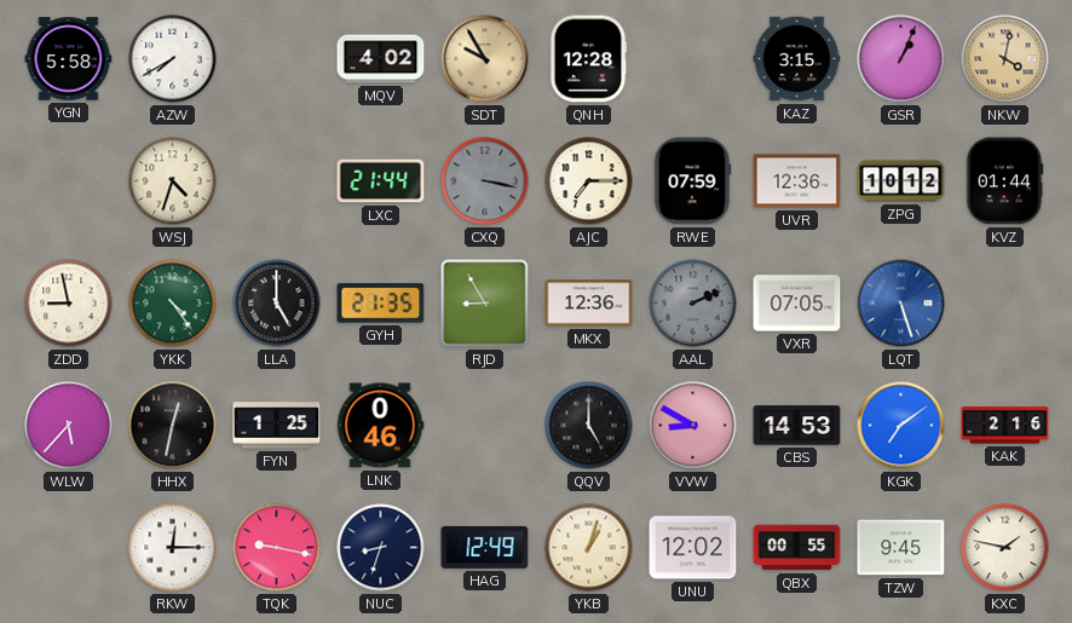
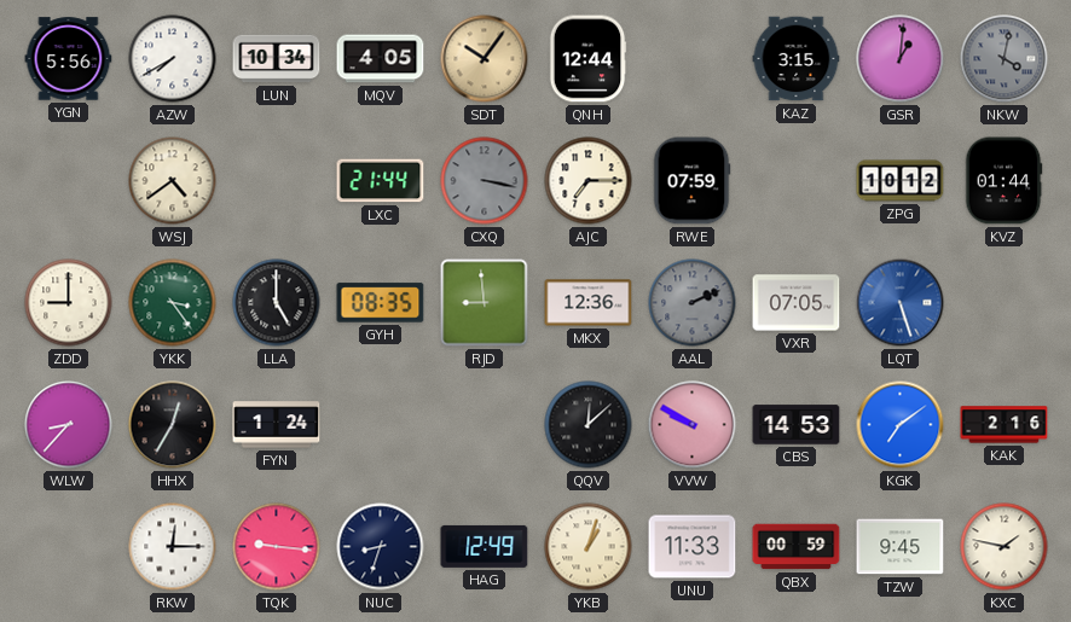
YGN: 5:58 -> 5:56 (69, 59)
LUN: none -> 10:34 (277, 59)
MQV: 4:02 -> 4:05 (381, 59)
SDT: 9:55 -> 10:06 (485, 59)
QNH: 12:28 -> 12:44 (587, 59)
GSR: 1:04 -> 1:01 (901, 59)
NKW dial: champagne -> grey (1005, 59)
WSJ: 4:33 -> 4:39 (173, 181)
UVR: 12:36 -> none (797, 181)
ZDD: 8:58 -> 9:00 (69, 303)
YKK: 4:24 -> 3:24 (173, 303)
GYH: 21:35 -> 08:35 (381, 303)
RJD: 8:55 -> 8:59 (485, 303)
WLW: 5:37 -> 8:37 (69, 425)
HHX: 12:32 -> 12:35 (173, 425)
FYN: 1:25 -> 1:24 (277, 425)
LNK: 0:46 -> none (380, 426)
QQV: 5:00 -> 12:08 (589, 425)
VVW: 8:50 -> 9:50 (693, 425)
TQK: 9:17 -> 9:16 (277, 547)
UNU: 12:02 -> 11:33 (693, 547)
QBX: 00:55 -> 00:59 (797, 547)
